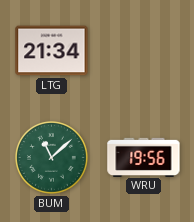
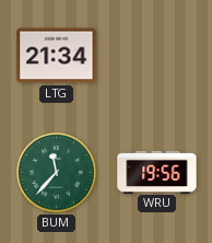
BUM: 11:08 -> 11:37 (56, 172)
